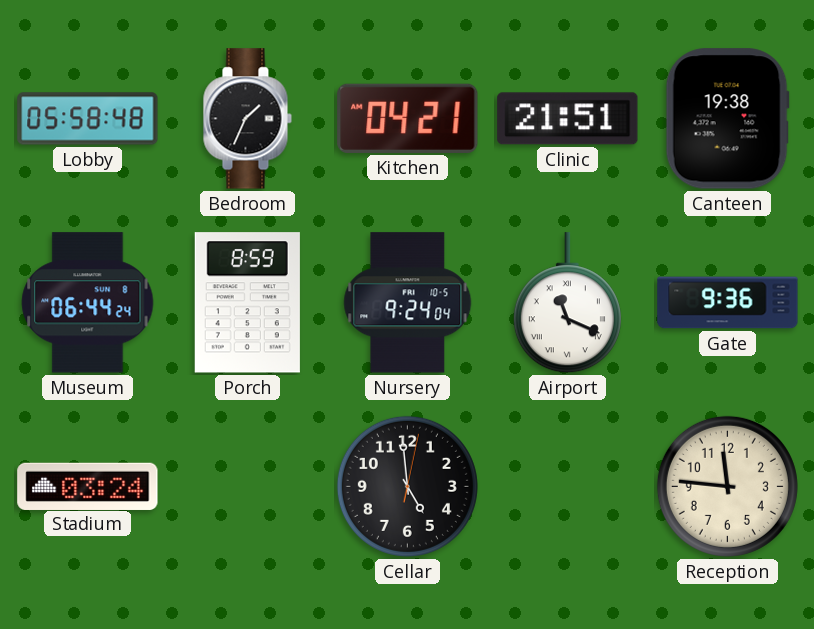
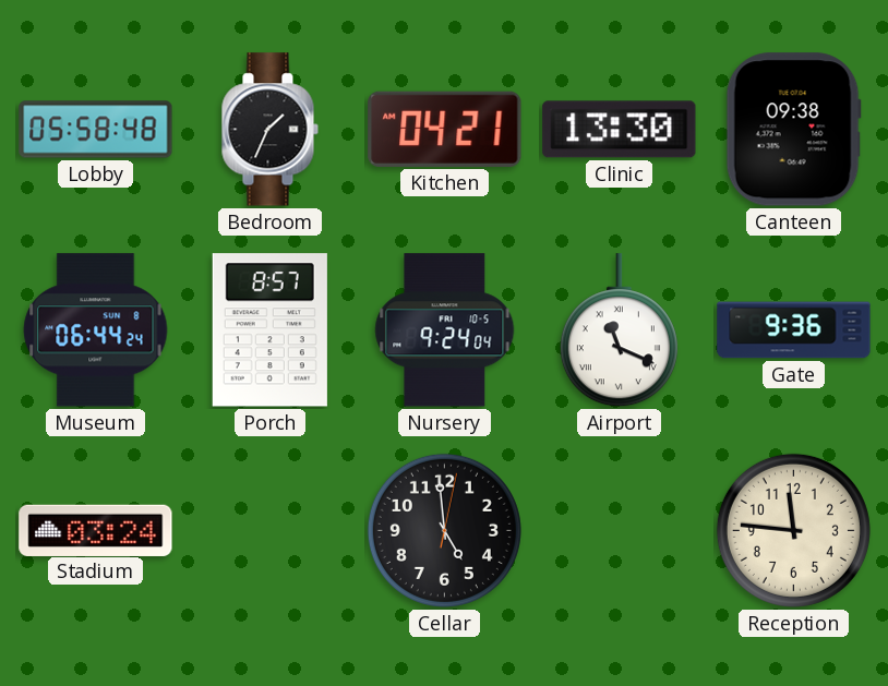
Clinic: 21:51 -> 13:30 (620, 130)
Canteen: 19:38 -> 09:38 (793, 130)
Porch: 8:59 -> 8:57 (269, 330)
